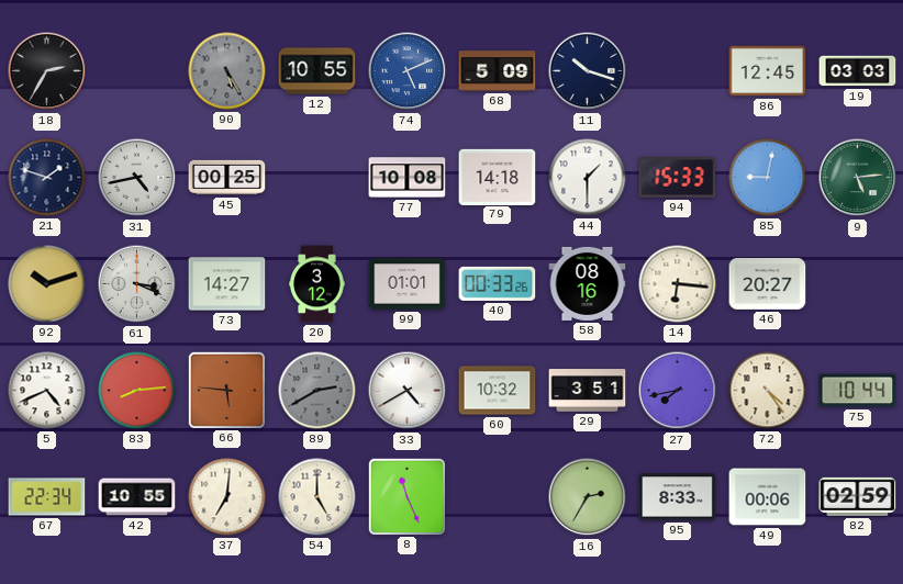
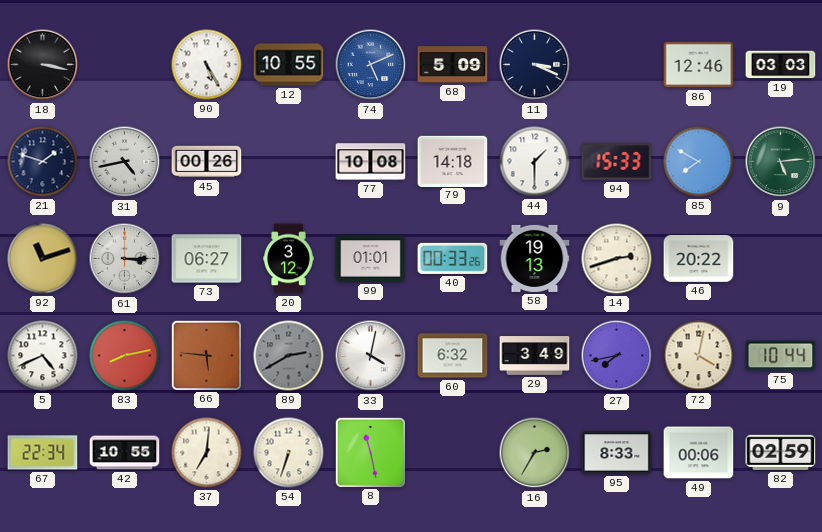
18: 2:35 -> 3:17 (43, 65)
90 dial: grey -> white (207, 65)
11: 10:18 -> 3:19 (535, 65)
86: 12:45 -> 12:46 (699, 65)
45: 00:25 -> 00:26 (207, 162)
85: 9:02 -> 7:50 (699, 162)
92: 10:12 -> 11:12 (43, 259)
61: 3:19 -> 3:15 (125, 259)
73: 14:27 -> 06:27 (207, 259)
58: 08:16 -> 19:13 (535, 258)
14: 6:16 -> 2:42 (617, 259)
46: 20:27 -> 20:22 (699, 259)
83: 8:14 -> 8:13 (125, 356)
33: 4:40 -> 4:02 (371, 356)
60: 10:32 -> 6:32 (453, 356)
29: 3:51 -> 3:49 (535, 356)
72: 4:24 -> 4:02 (699, 356)
54: 5:00 -> 6:33 (289, 453)
8: 11:26 -> 11:28 (370, 452)
